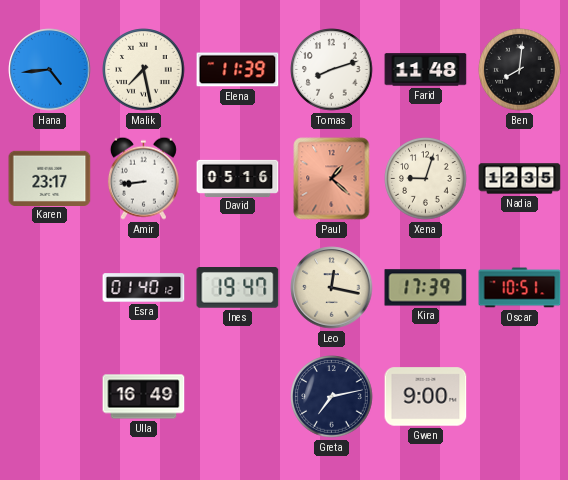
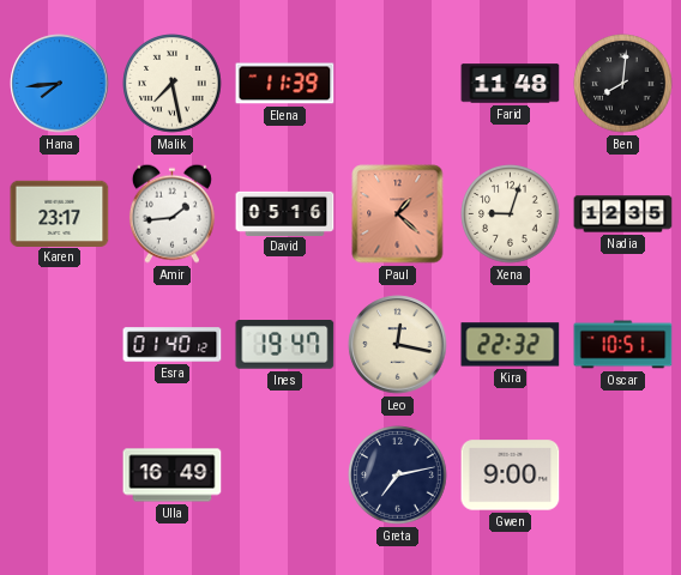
Hana: 4:44 -> 7:44 (60, 84)
Tomas: 8:12 -> none (332, 70)
Amir: 8:44 -> 1:44 (171, 213)
Kira: 17:39 -> 22:32 (511, 345)
